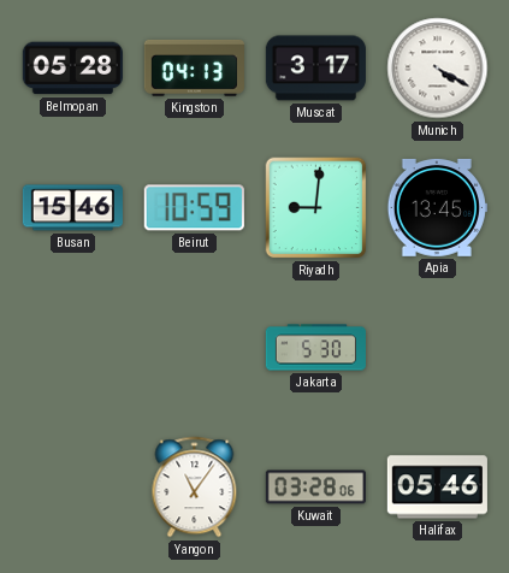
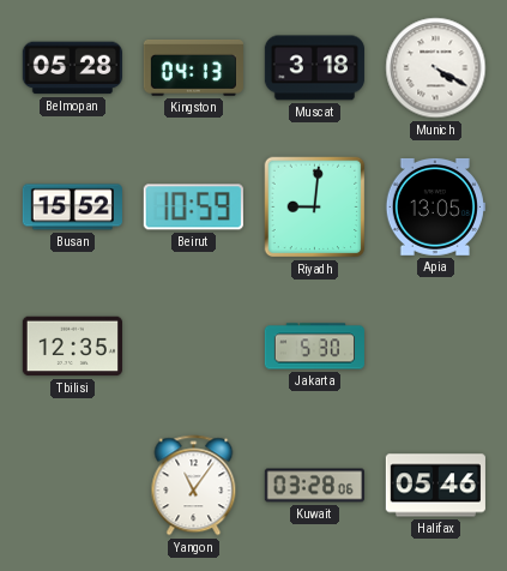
Muscat: 3:17 -> 3:18 (314, 68)
Busan: 15:46 -> 15:52 (72, 208)
Apia: 13:45 -> 13:05 (435, 206)
Tbilisi: none -> 12:35 (72, 347)
